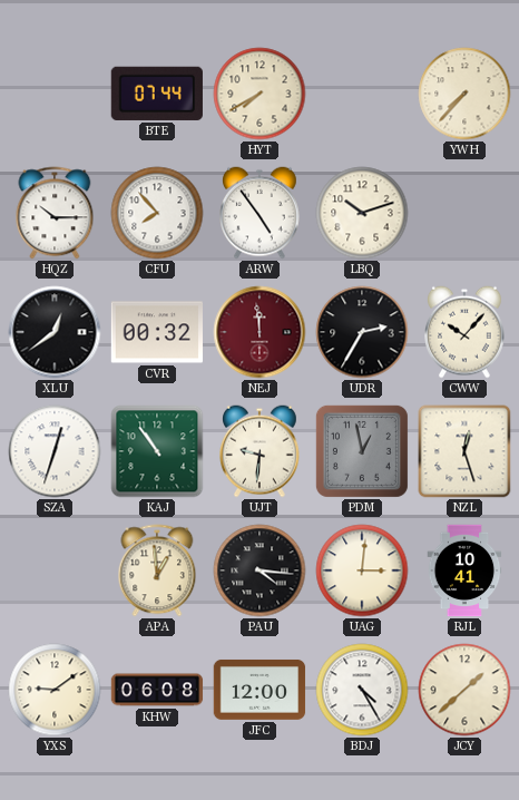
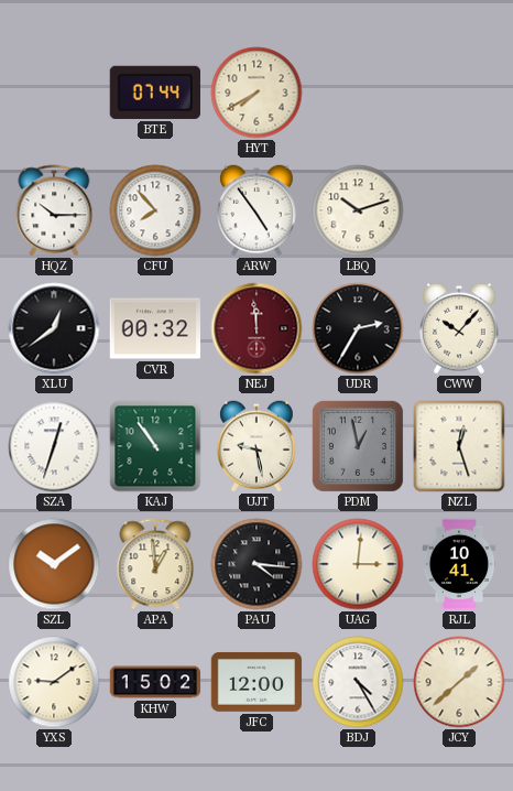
YWH: 7:37 -> none (464, 94)
UJT: 9:31 -> 9:28 (258, 446)
SZL: none -> 10:09 (54, 564)
KHW: 06:08 -> 15:02 (155, 682)
